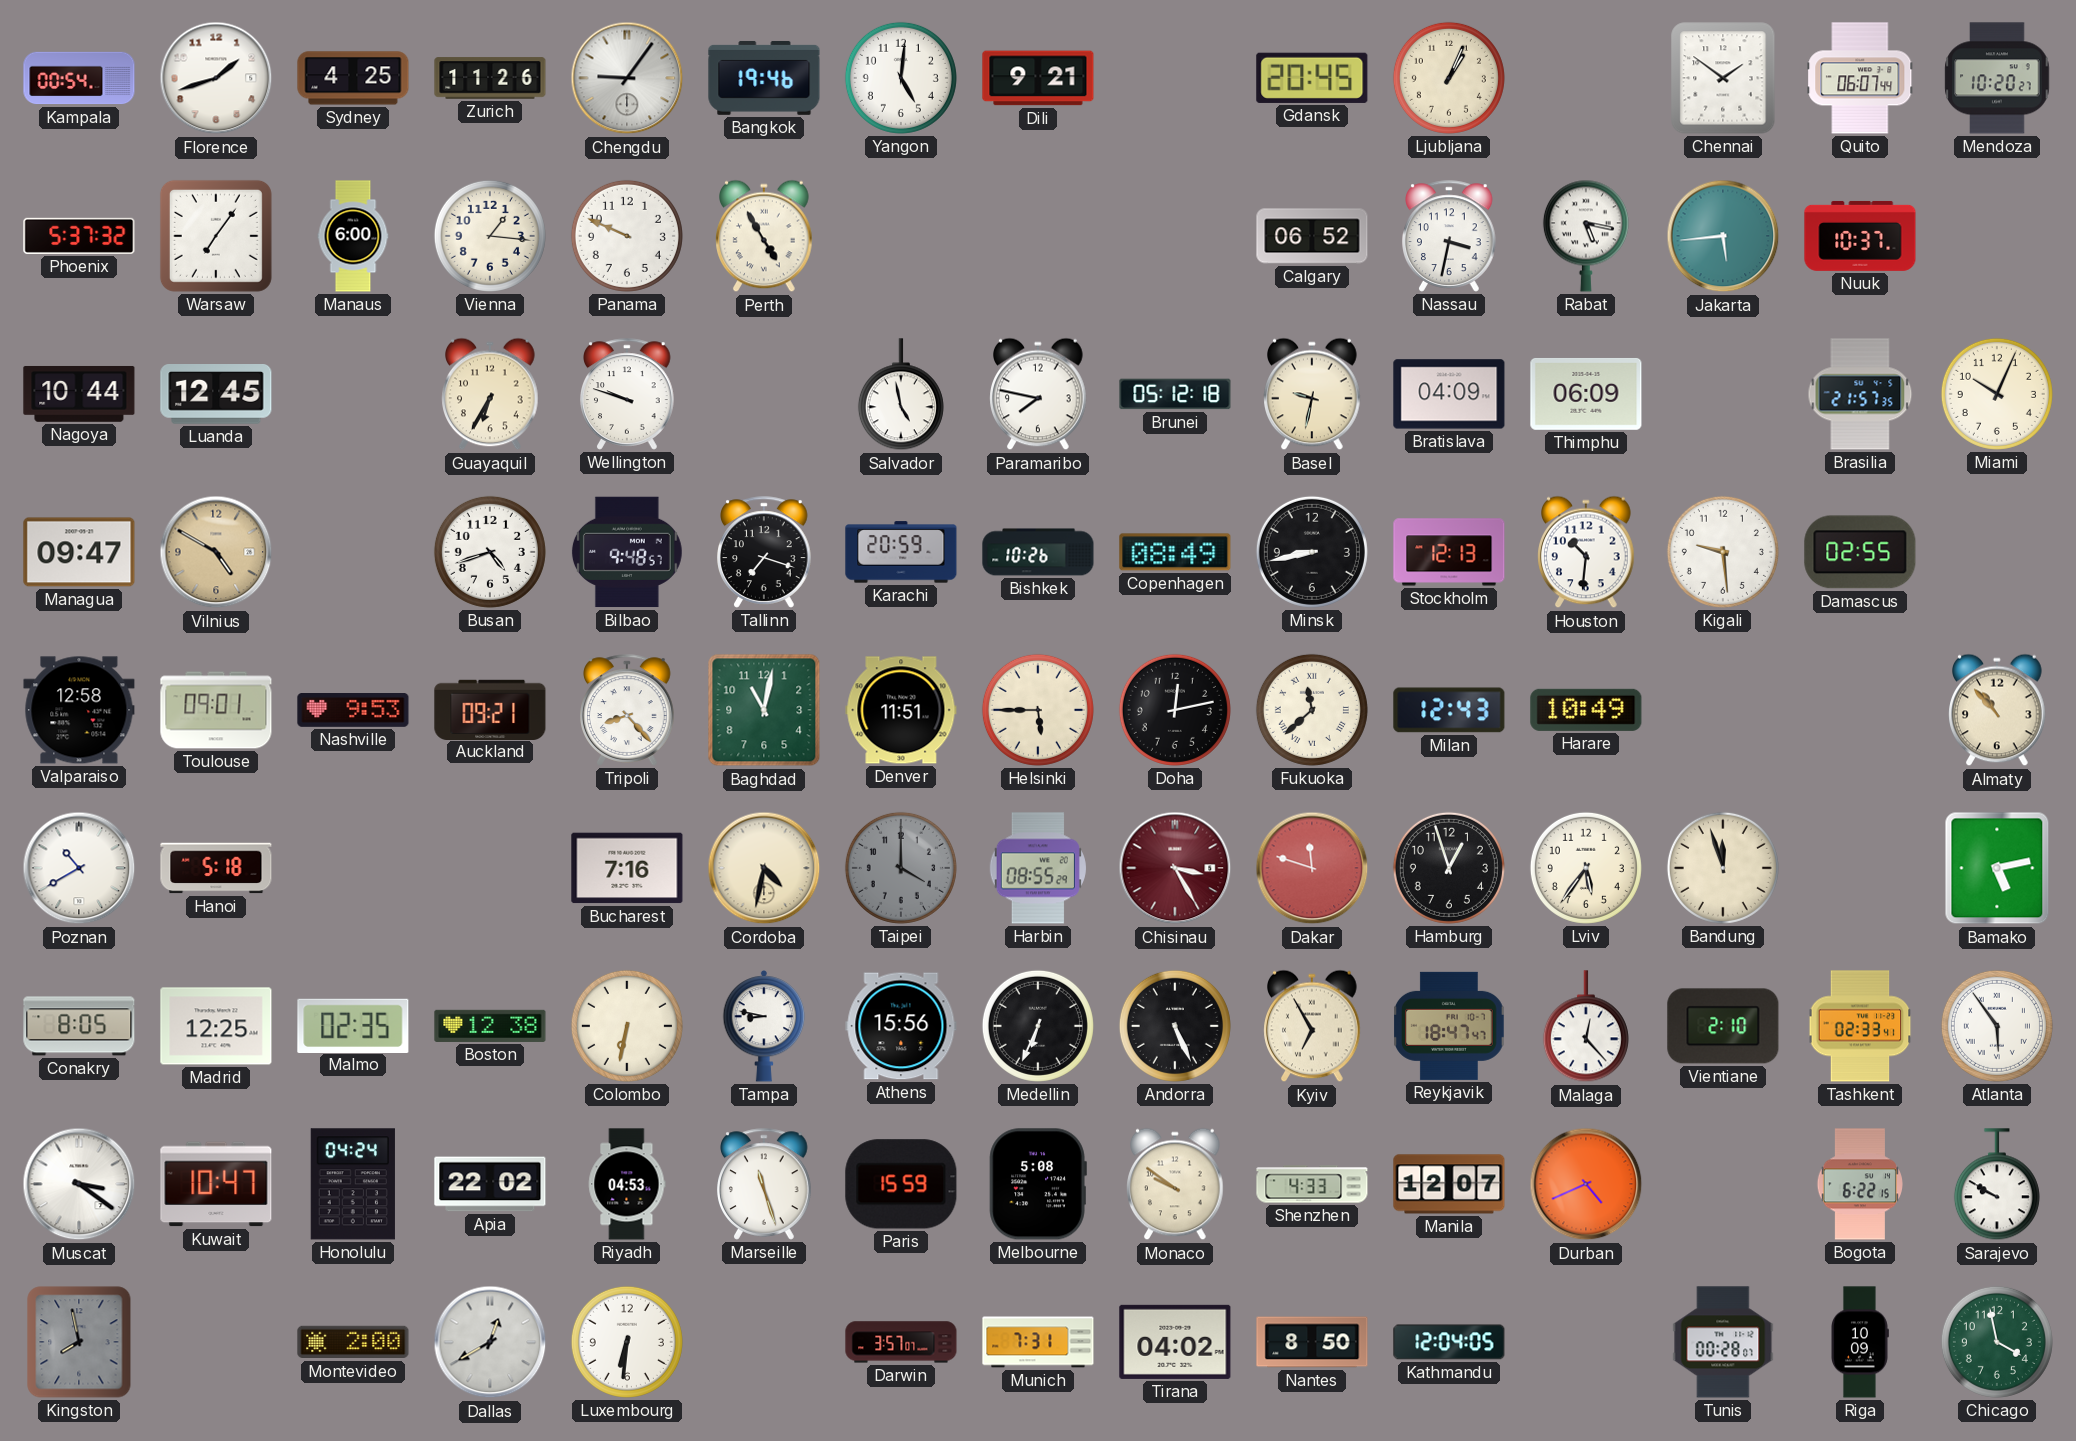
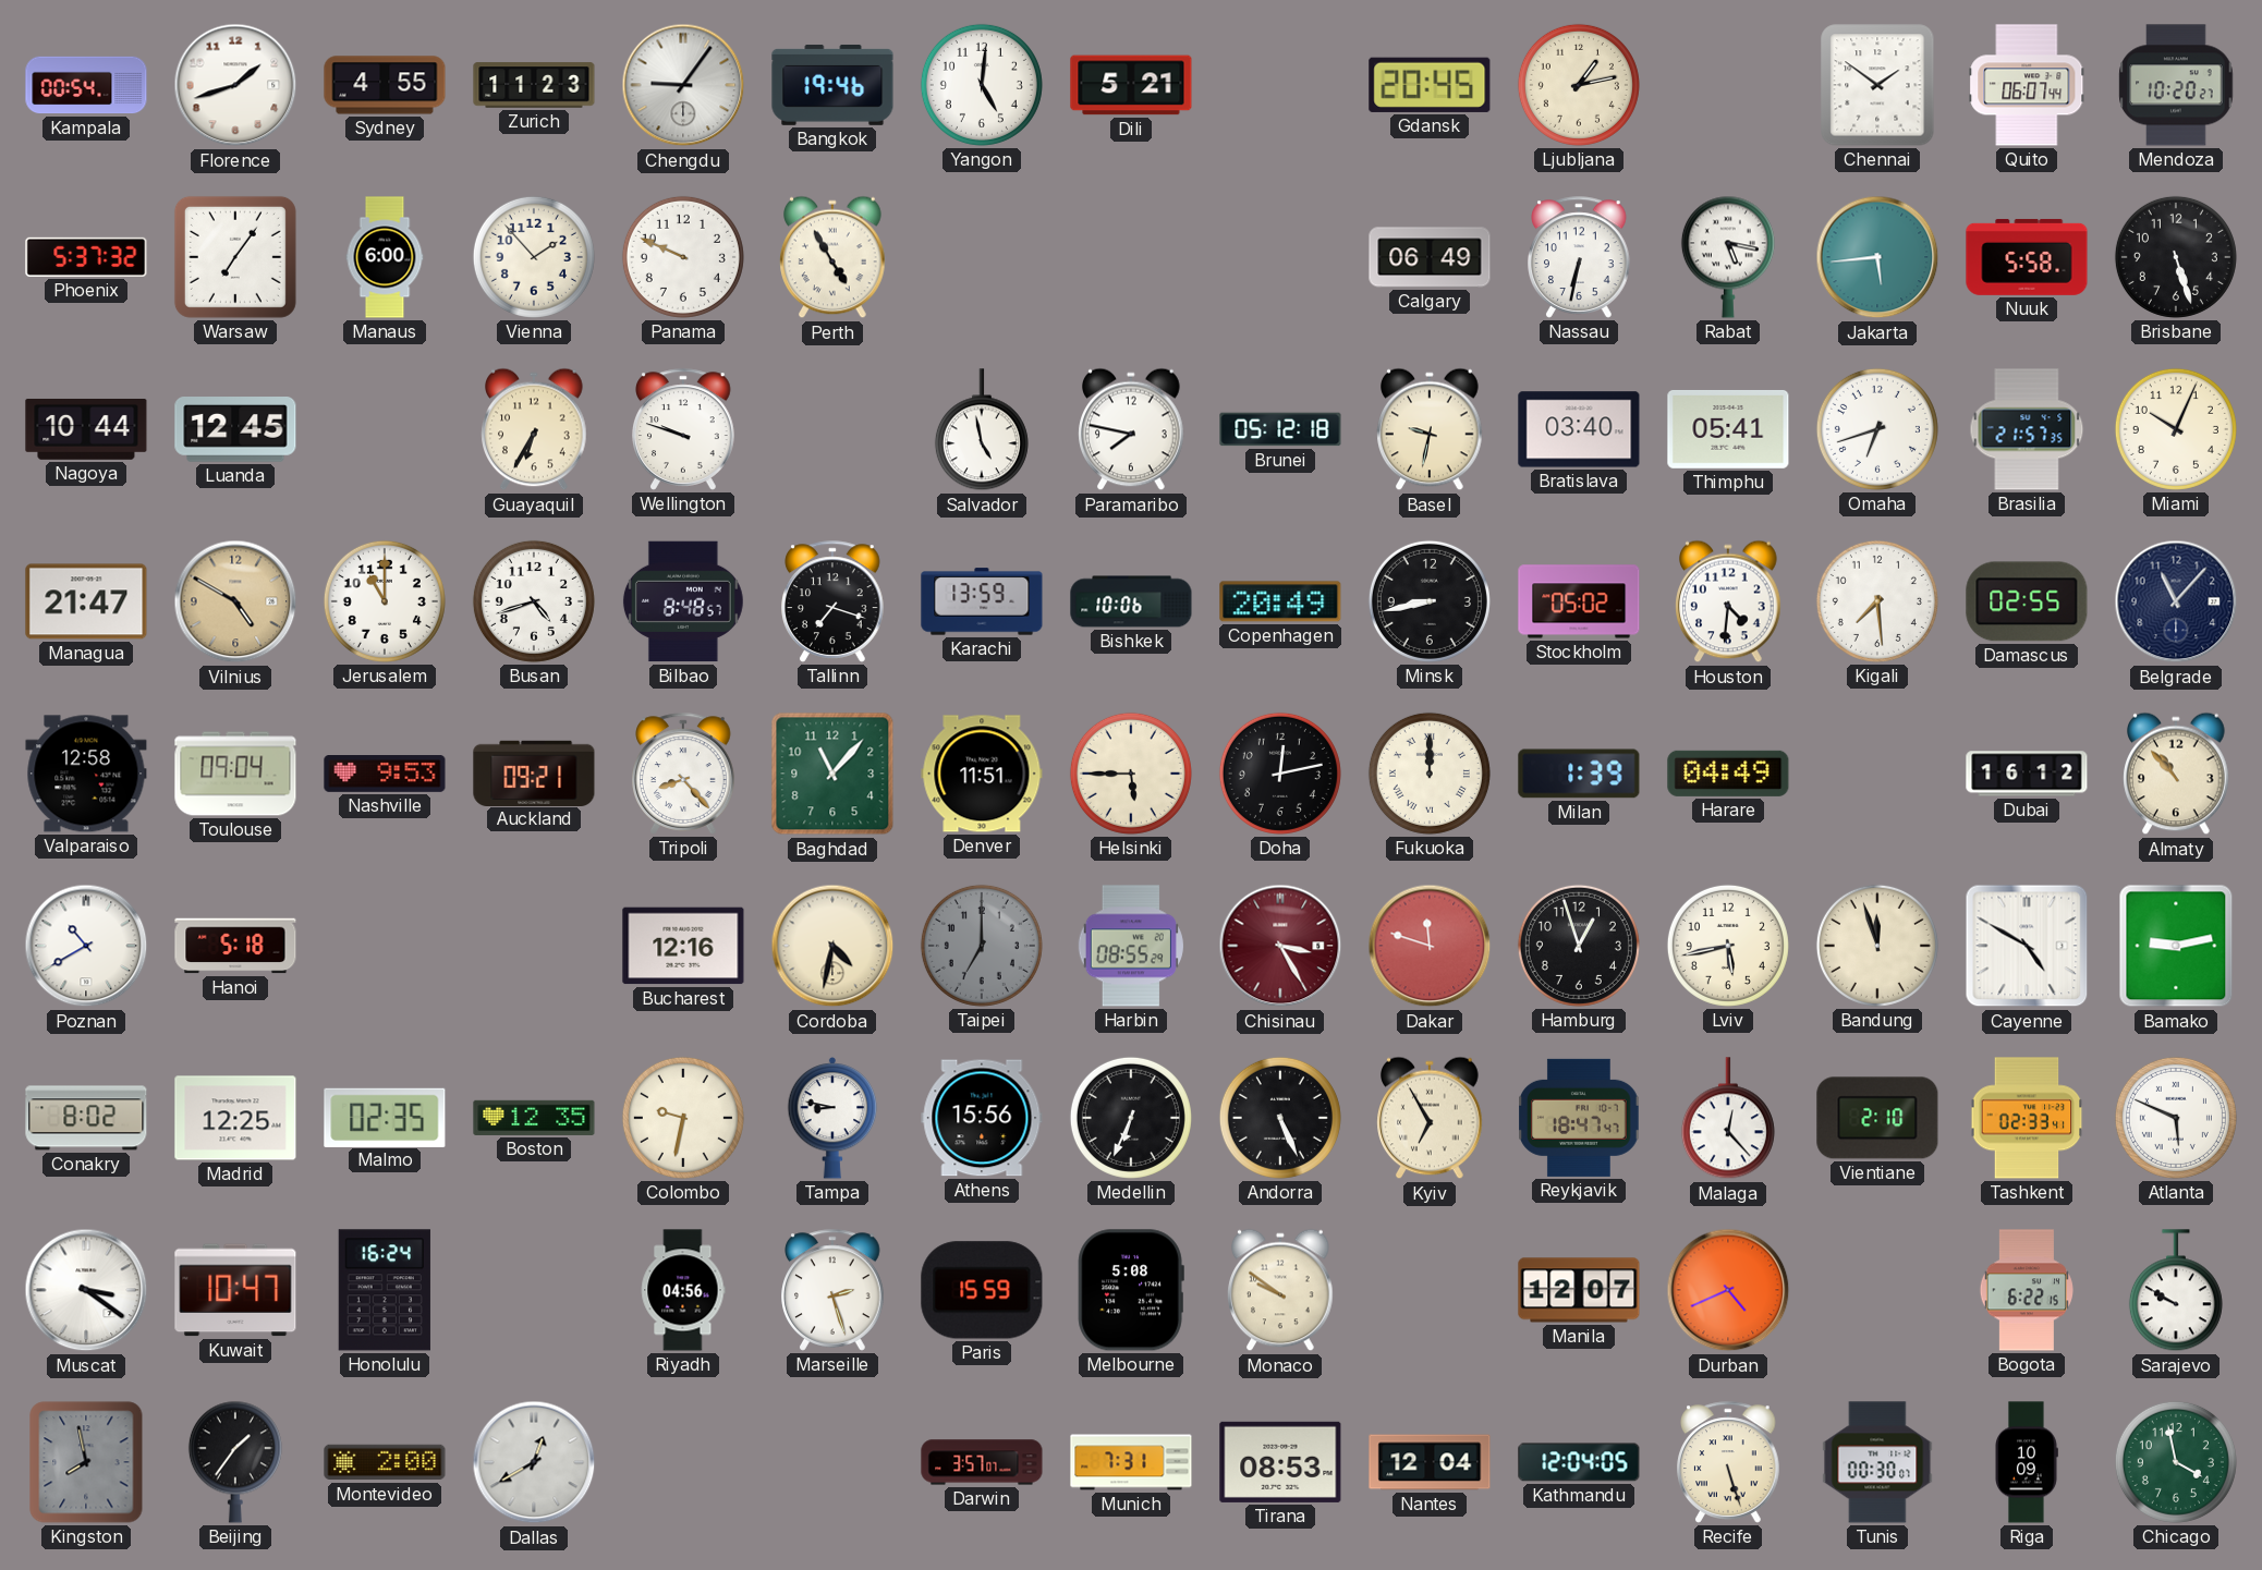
Sydney: 4:25 -> 4:55 (385, 85)
Zurich: 11:26 -> 11:23 (534, 85)
Dili: 9:21 -> 5:21 (1131, 85)
Ljubljana: 1:04 -> 1:13 (1579, 85)
Vienna: 1:16 -> 1:53 (534, 257)
Calgary: 06:52 -> 06:49 (1430, 257)
Nassau: 3:32 -> 6:32 (1579, 257)
Nuuk: 10:37 -> 5:58 (2027, 257)
Brisbane: none -> 5:27 (2176, 257)
Bratislava: 04:09 -> 03:40 (1579, 429)
Thimphu: 06:09 -> 05:41 (1728, 429)
Omaha: none -> 6:42 (1877, 429)
Managua: 09:47 -> 21:47 (86, 601)
Jerusalem: none -> 11:00 (385, 601)
Bilbao: 9:48 -> 8:48 (683, 601)
Karachi: 20:59 -> 13:59 (982, 601)
Bishkek: 10:26 -> 10:06 (1131, 601)
Copenhagen: 08:49 -> 20:49 (1280, 601)
Stockholm: 12:13 -> 05:02 (1579, 601)
Houston: 10:31 -> 4:31 (1728, 601)
Kigali: 9:29 -> 7:29 (1877, 601)
Belgrade: none -> 11:07 (2176, 601)
Toulouse: 09:01 -> 09:04 (235, 774)
Baghdad: 11:02 -> 11:07 (832, 774)
Fukuoka: 11:38 -> 12:00 (1430, 774)
Milan: 12:43 -> 1:39 (1579, 774)
Harare: 10:49 -> 04:49 (1728, 774)
Dubai: none -> 16:12 (2027, 774)
Bucharest: 7:16 -> 12:16 (683, 946)
Taipei: 4:00 -> 7:00 (982, 946)
Lviv: 5:36 -> 5:43 (1728, 946)
Cayenne: none -> 4:50 (2027, 946)
Bamako: 5:13 -> 9:13 (2176, 946)
Conakry: 8:05 -> 8:02 (86, 1118)
Boston: 12:38 -> 12:35 (534, 1118)
Colombo: 6:32 -> 9:32 (683, 1118)
Atlanta: 5:54 -> 5:49 (2176, 1118)
Honolulu: 04:24 -> 16:24 (385, 1290)
Apia: 22:02 -> none (490, 1184)
Riyadh: 04:53 -> 04:56 (683, 1290)
Marseille: 11:27 -> 2:27 (832, 1290)
Shenzhen: 4:33 -> none (1312, 1184)
Beijing: none -> 1:36 (235, 1462)
Luxembourg: 6:31 -> none (627, 1342)
Tirana: 04:02 -> 08:53 (1280, 1462)
Nantes: 8:50 -> 12:04 (1430, 1462)
Recife: none -> 5:27 (1728, 1462)
Tunis: 00:28 -> 00:30 (1877, 1462)
